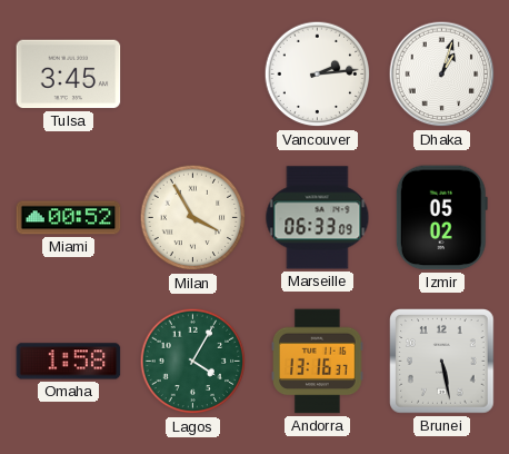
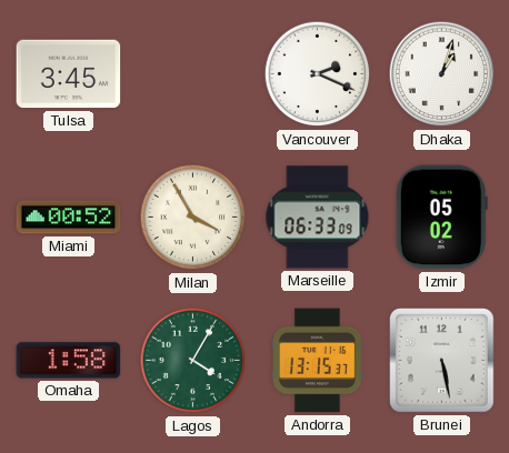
Vancouver: 2:14 -> 2:19 (318, 74)
Andorra: 13:16 -> 13:15 (318, 361)
